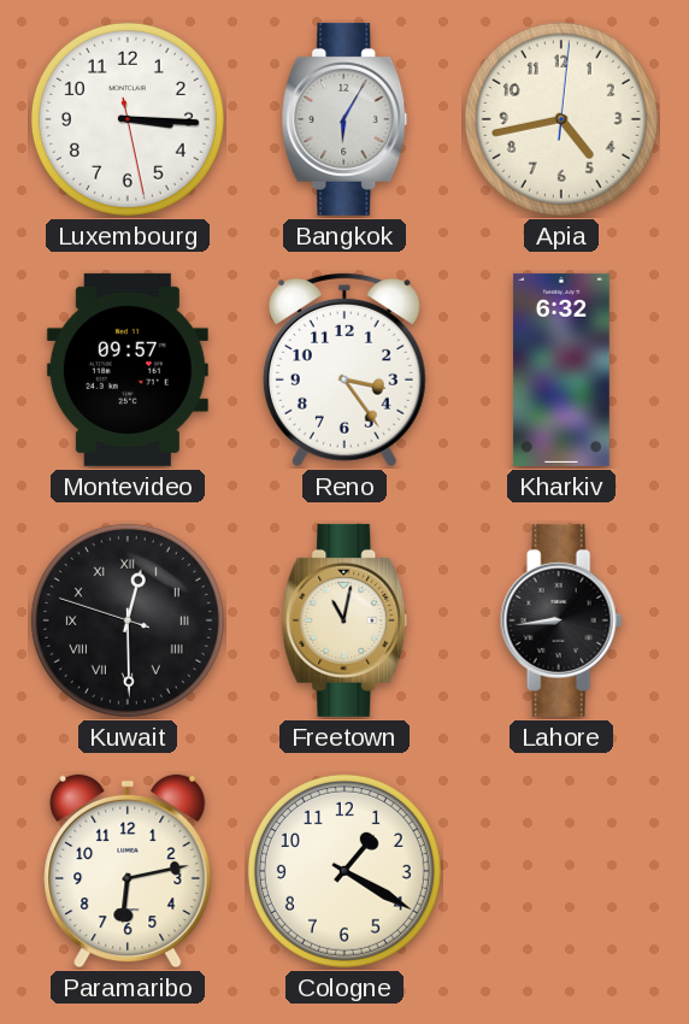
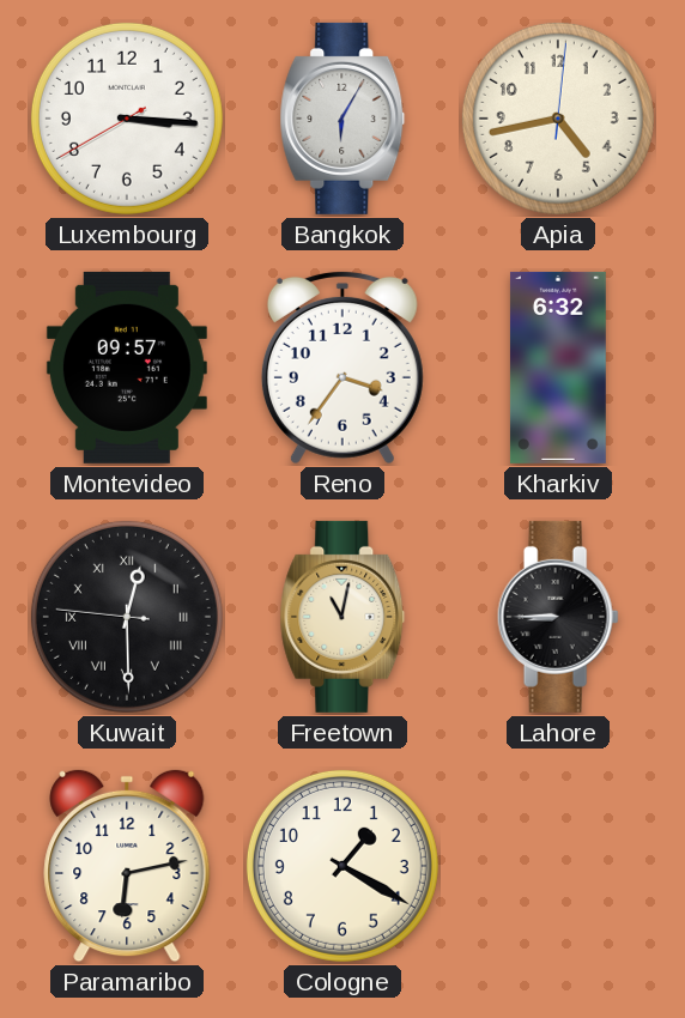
Luxembourg: 3:15:28 -> 3:15:40 (127, 119)
Reno: 3:24 -> 3:36 (342, 368)
Kuwait: 12:29:48 -> 12:29:46 (127, 617)
Lahore: 8:44 -> 8:45 (558, 617)
